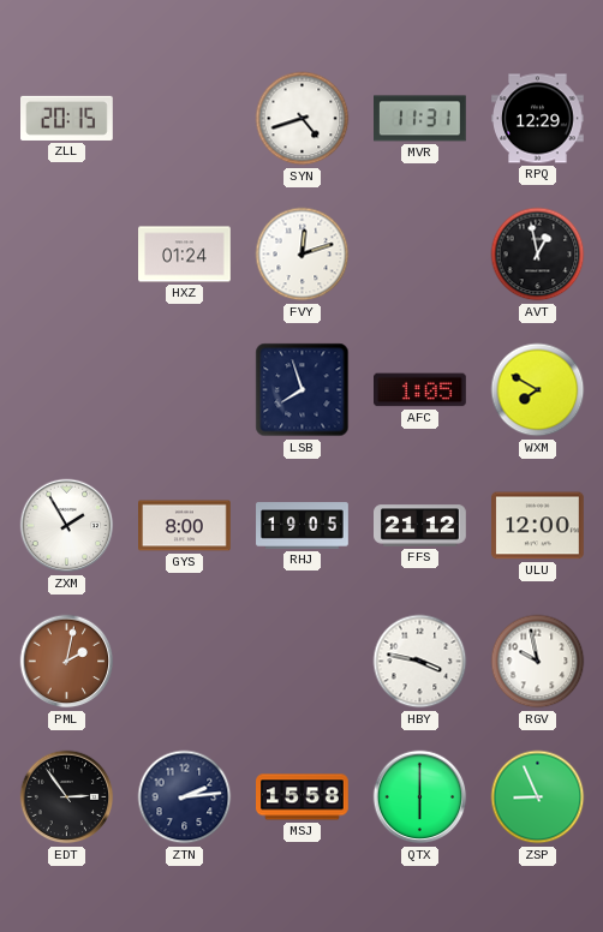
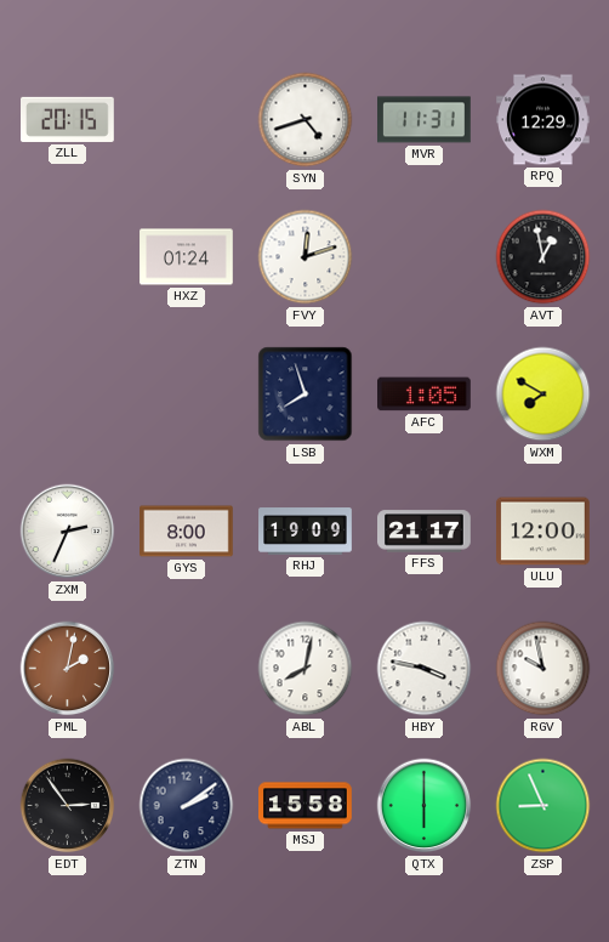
ZXM: 1:55 -> 2:34 (68, 532)
RHJ: 19:05 -> 19:09 (306, 532)
FFS: 21:12 -> 21:17 (425, 532)
ABL: none -> 8:02 (306, 669)
ZTN: 2:14 -> 2:09 (187, 806)
